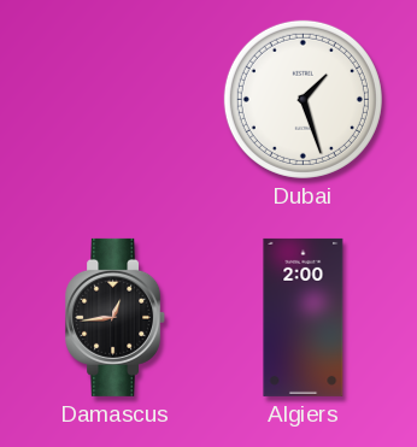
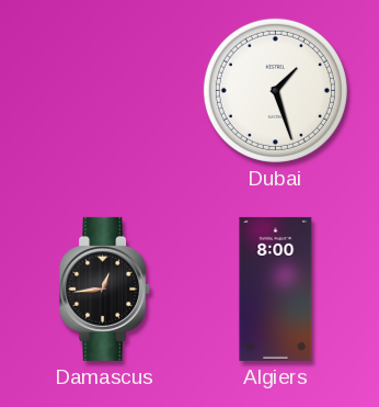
Algiers: 2:00 -> 8:00 (276, 289)
